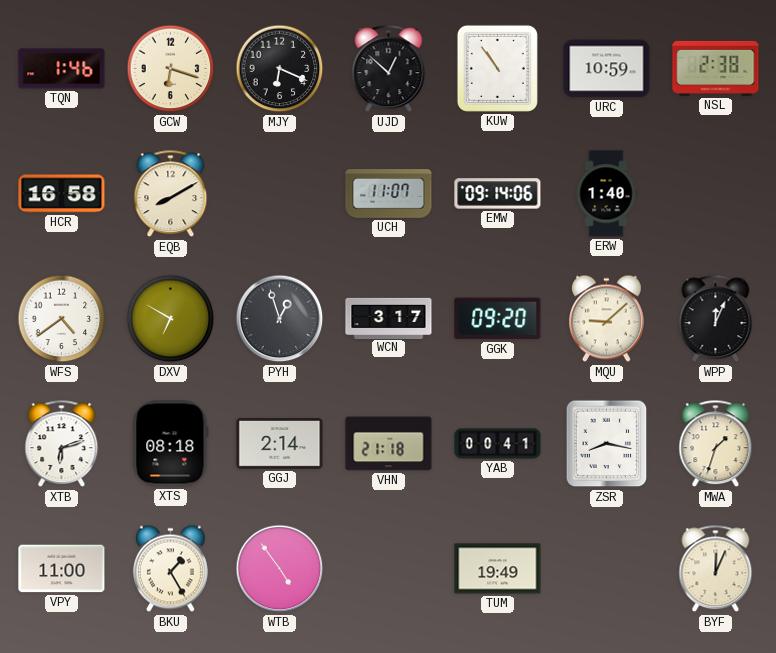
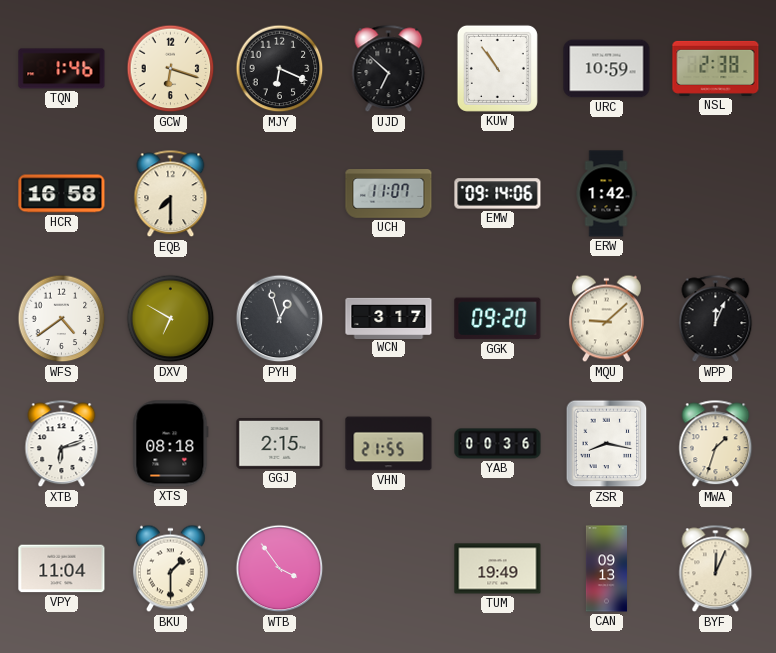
UJD: 12:52 -> 6:52 (389, 69)
EQB: 8:10 -> 7:30 (171, 194)
ERW: 1:40 -> 1:42 (606, 194)
GGJ: 2:14 -> 2:15 (280, 444)
VHN: 21:18 -> 21:55 (389, 444)
YAB: 00:41 -> 00:36 (498, 444)
VPY: 11:00 -> 11:04 (62, 569)
BKU: 1:25 -> 1:30 (170, 569)
WTB: 4:54 -> 3:54 (280, 569)
CAN: none -> 09:13 (606, 569)
